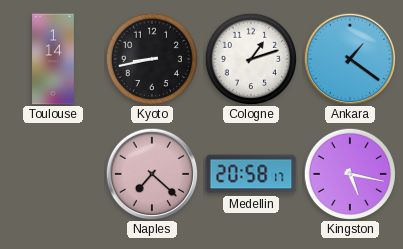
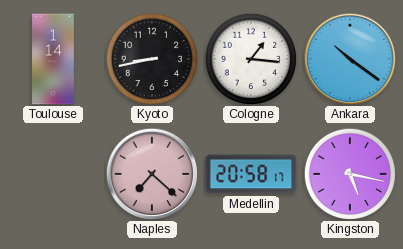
Cologne: 1:12 -> 1:16 (250, 58)
Ankara: 1:21 -> 10:21 (350, 59)
